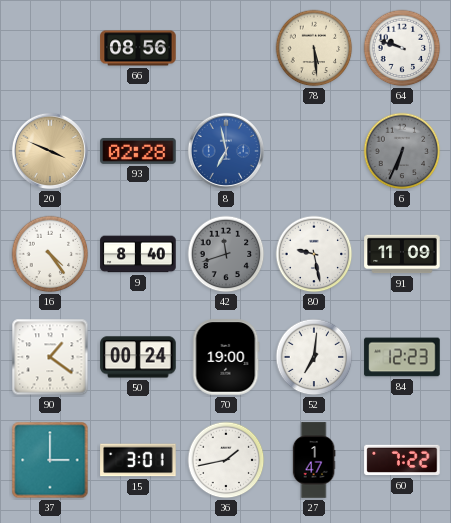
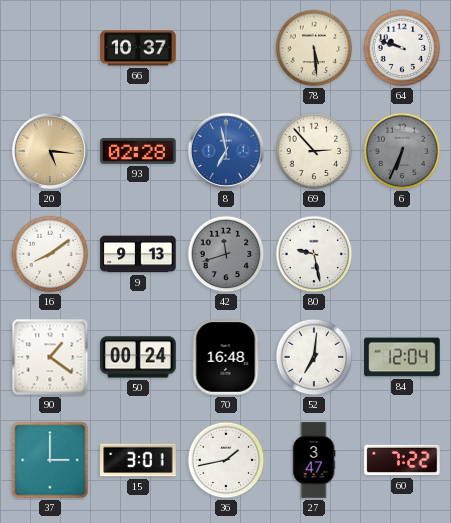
66: 08:56 -> 10:37 (138, 48)
20: 3:49 -> 5:16 (50, 151)
69: none -> 2:53 (314, 151)
16: 4:24 -> 8:09 (50, 254)
9: 8:40 -> 9:13 (138, 254)
91: 11:09 -> none (402, 254)
70: 19:00 -> 16:48 (226, 357)
84: 12:23 -> 12:04 (402, 357)
27: 1:47 -> 3:47 (314, 460)
